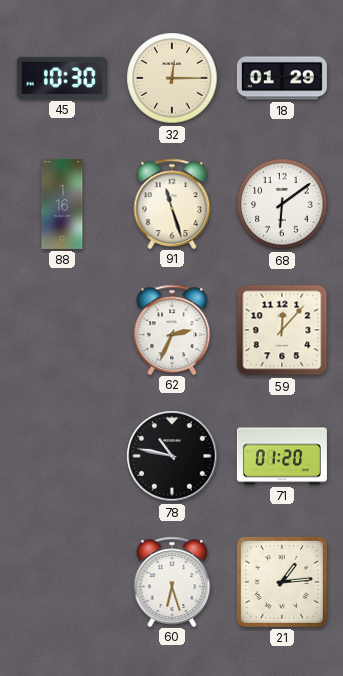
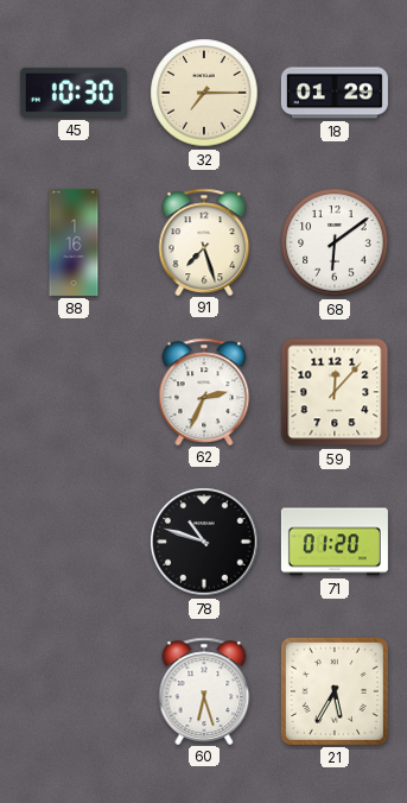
32: 12:15 -> 7:15 (204, 93)
91: 11:27 -> 7:27 (204, 241)
78: 10:47 -> 10:48 (204, 542)
21: 1:14 -> 5:35 (335, 691)
